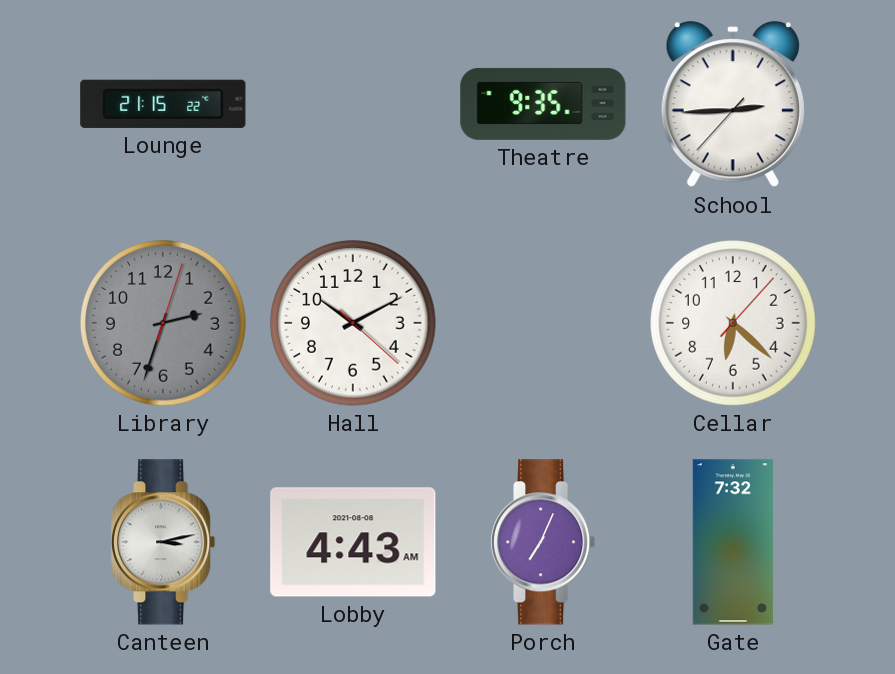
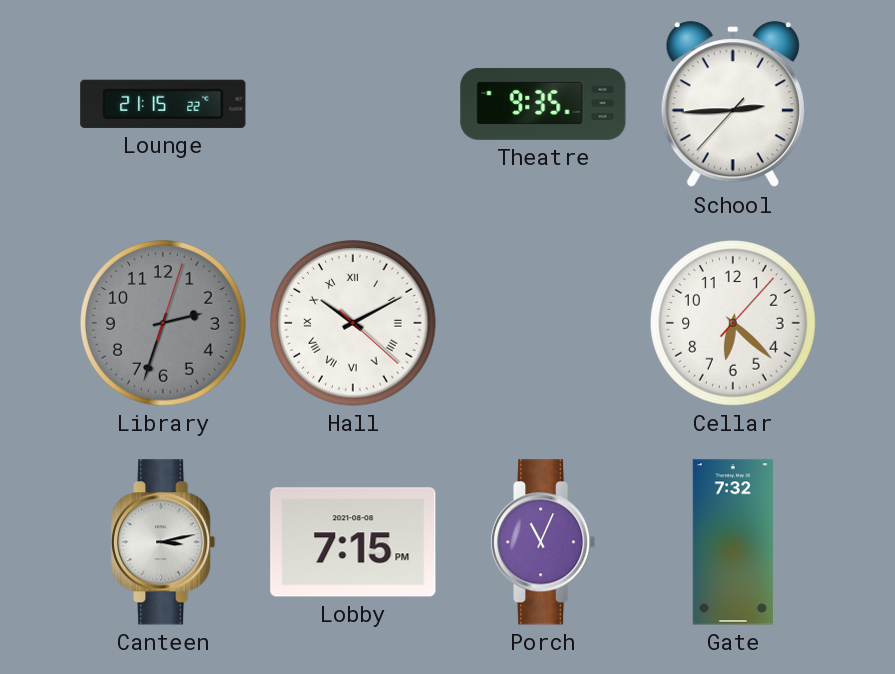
Hall numerals: Arabic -> Roman (353, 323)
Lobby: 4:43 -> 7:15 (353, 542)
Porch: 7:04 -> 11:04 (544, 542)
